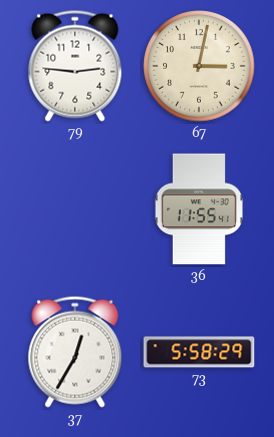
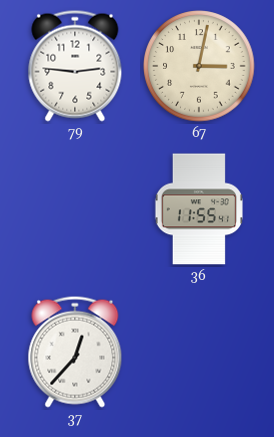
37: 12:35 -> 12:37 (75, 352)
73: 5:58 -> none (199, 352)
